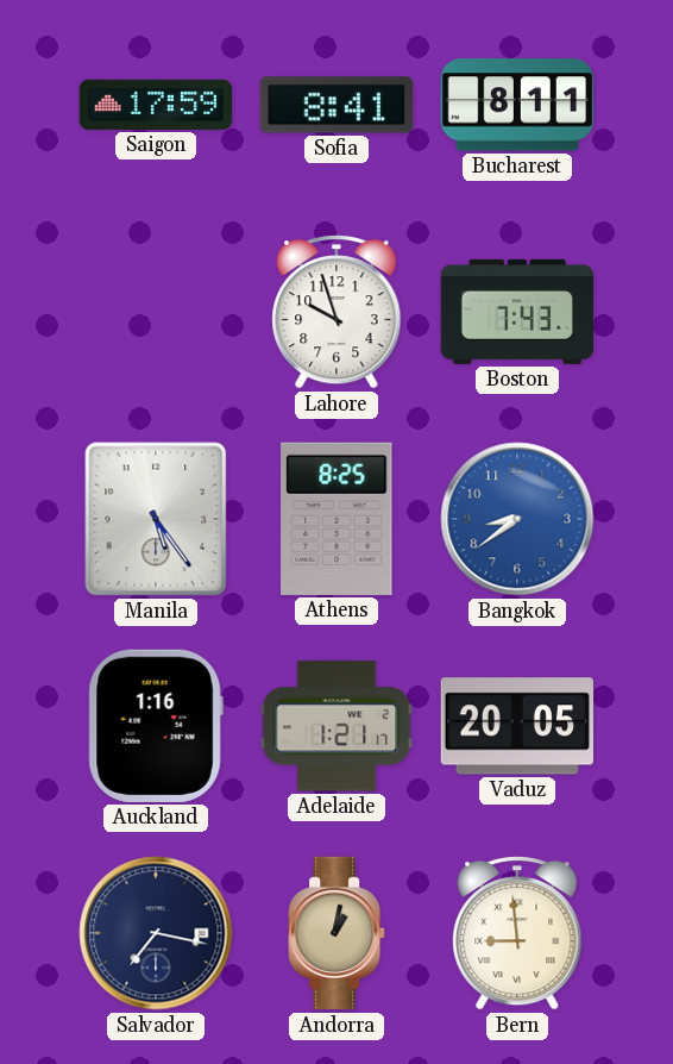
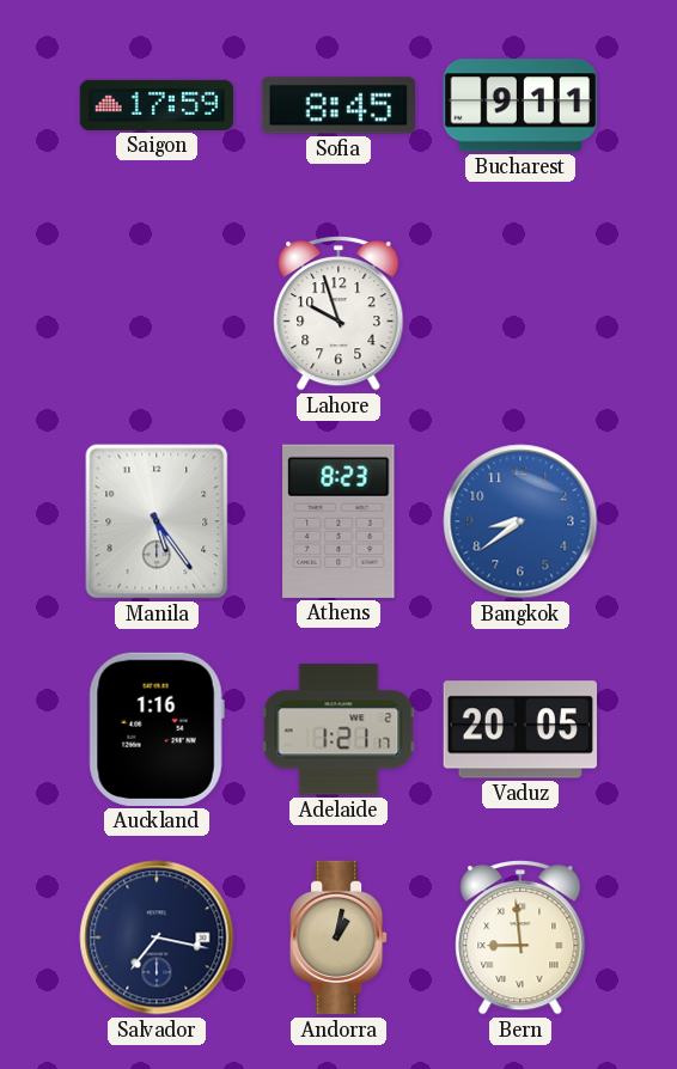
Sofia: 8:41 -> 8:45 (337, 105)
Bucharest: 8:11 -> 9:11 (519, 105)
Boston: 7:43 -> none (516, 312)
Athens: 8:25 -> 8:23 (338, 521)
